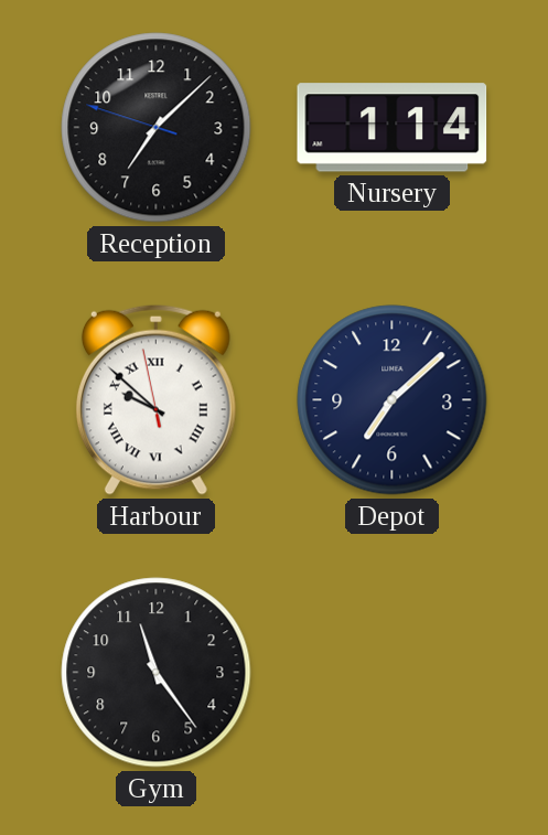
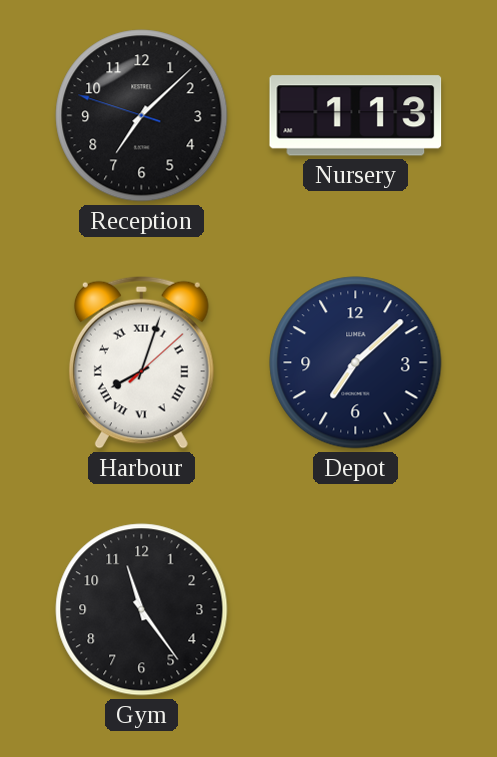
Nursery: 1:14 -> 1:13 (356, 116)
Harbour: 9:51 -> 8:03 (141, 362)
